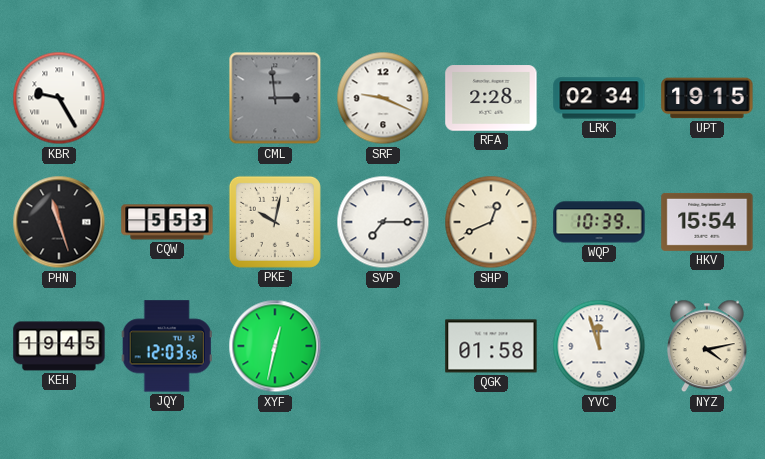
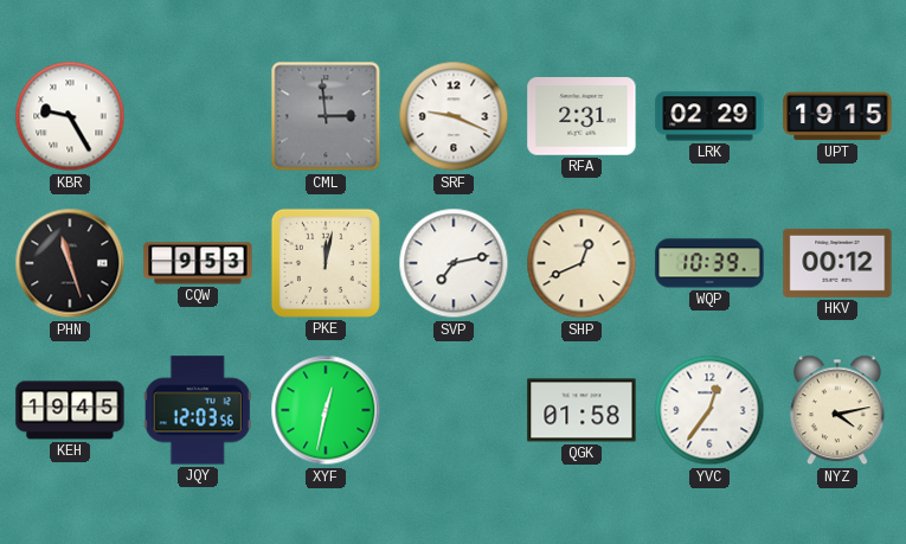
RFA: 2:28 -> 2:31 (581, 116)
LRK: 02:34 -> 02:29 (709, 116)
CQW: 5:53 -> 9:53 (198, 263)
PKE: 10:02 -> 12:02 (326, 263)
SVP: 7:15 -> 7:13 (454, 263)
HKV: 15:54 -> 00:12 (837, 263)
YVC: 11:57 -> 12:36 (709, 410)
